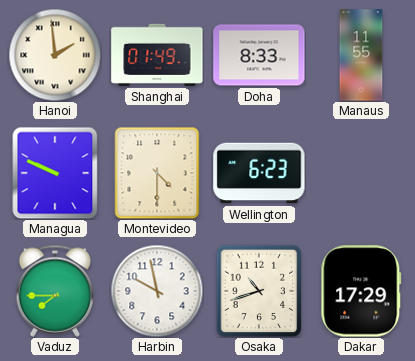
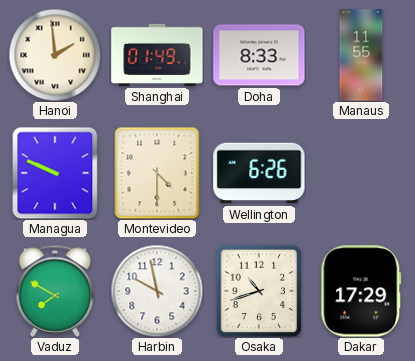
Wellington: 6:23 -> 6:26 (259, 173)
Vaduz: 7:45 -> 7:50 (55, 291)
